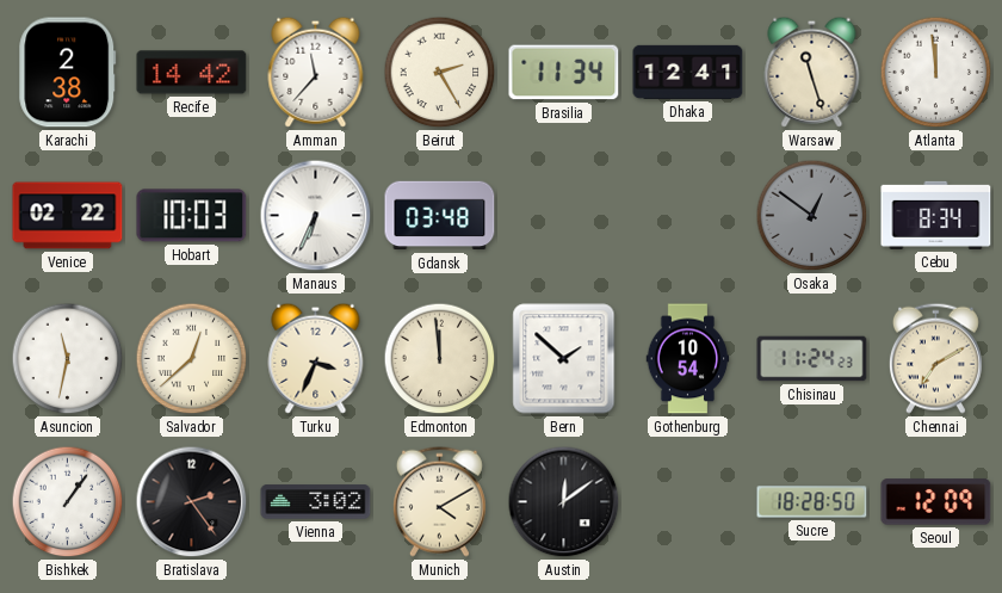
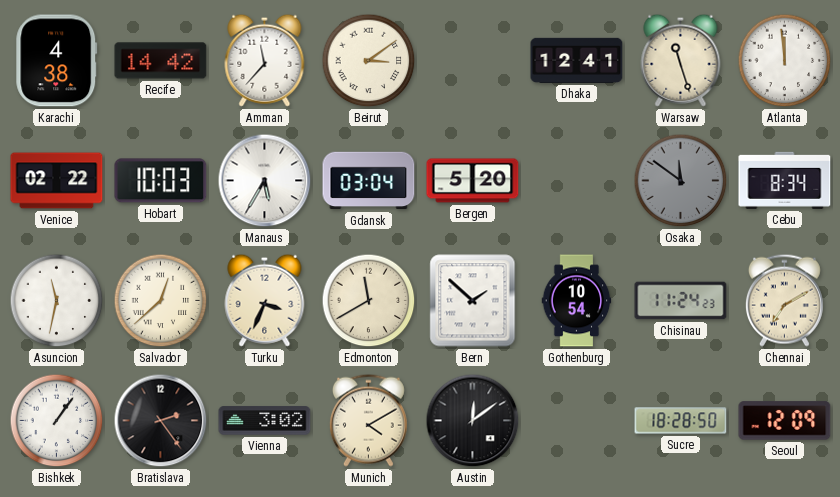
Karachi: 2:38 -> 4:38 (57, 61)
Beirut: 2:25 -> 3:09 (369, 61)
Brasilia: 11:34 -> none (564, 73)
Manaus: 6:34 -> 5:35 (265, 181)
Gdansk: 03:48 -> 03:04 (369, 181)
Bergen: none -> 5:20 (473, 181)
Osaka: 12:51 -> 11:51 (681, 181)
Edmonton: 11:59 -> 11:40 (369, 301)
